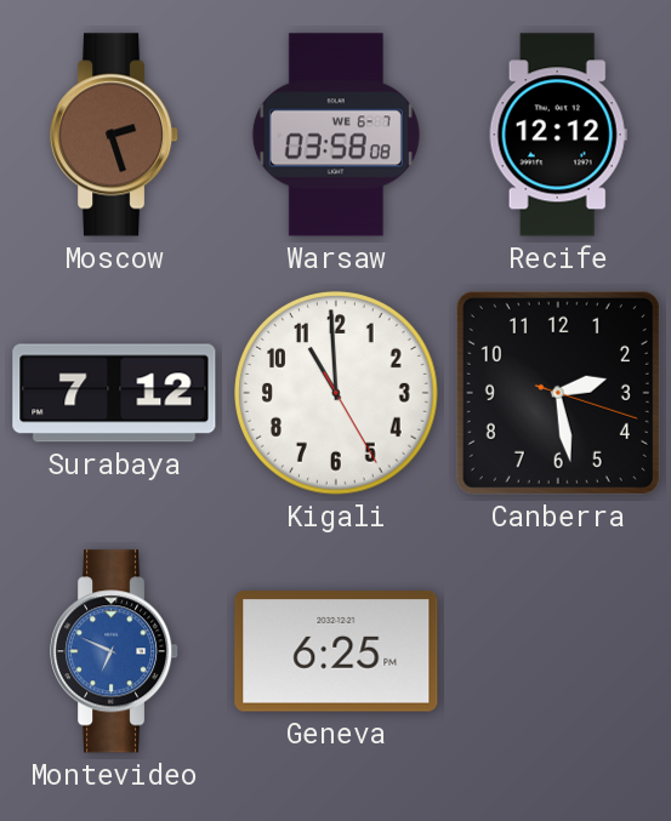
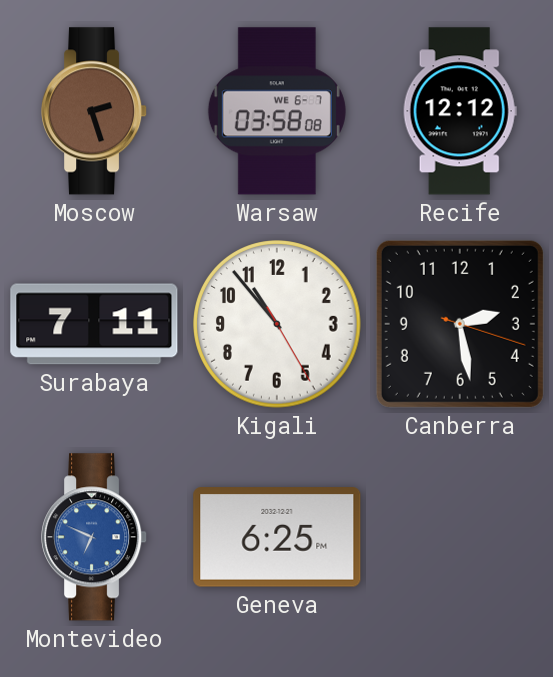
Surabaya: 7:12 -> 7:11 (94, 324)
Kigali: 10:59 -> 10:53 (277, 324)
